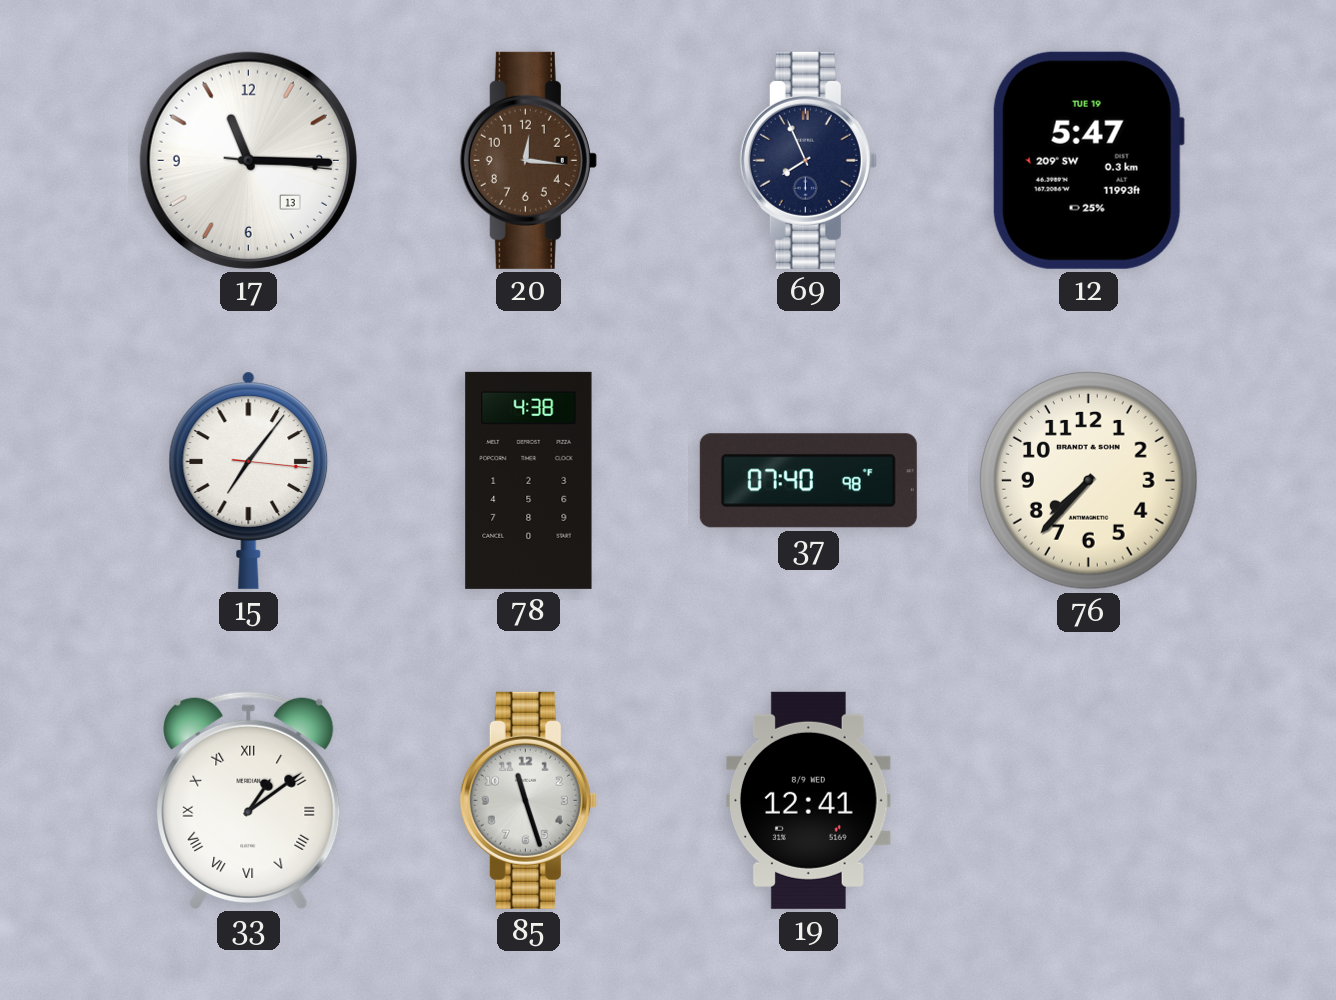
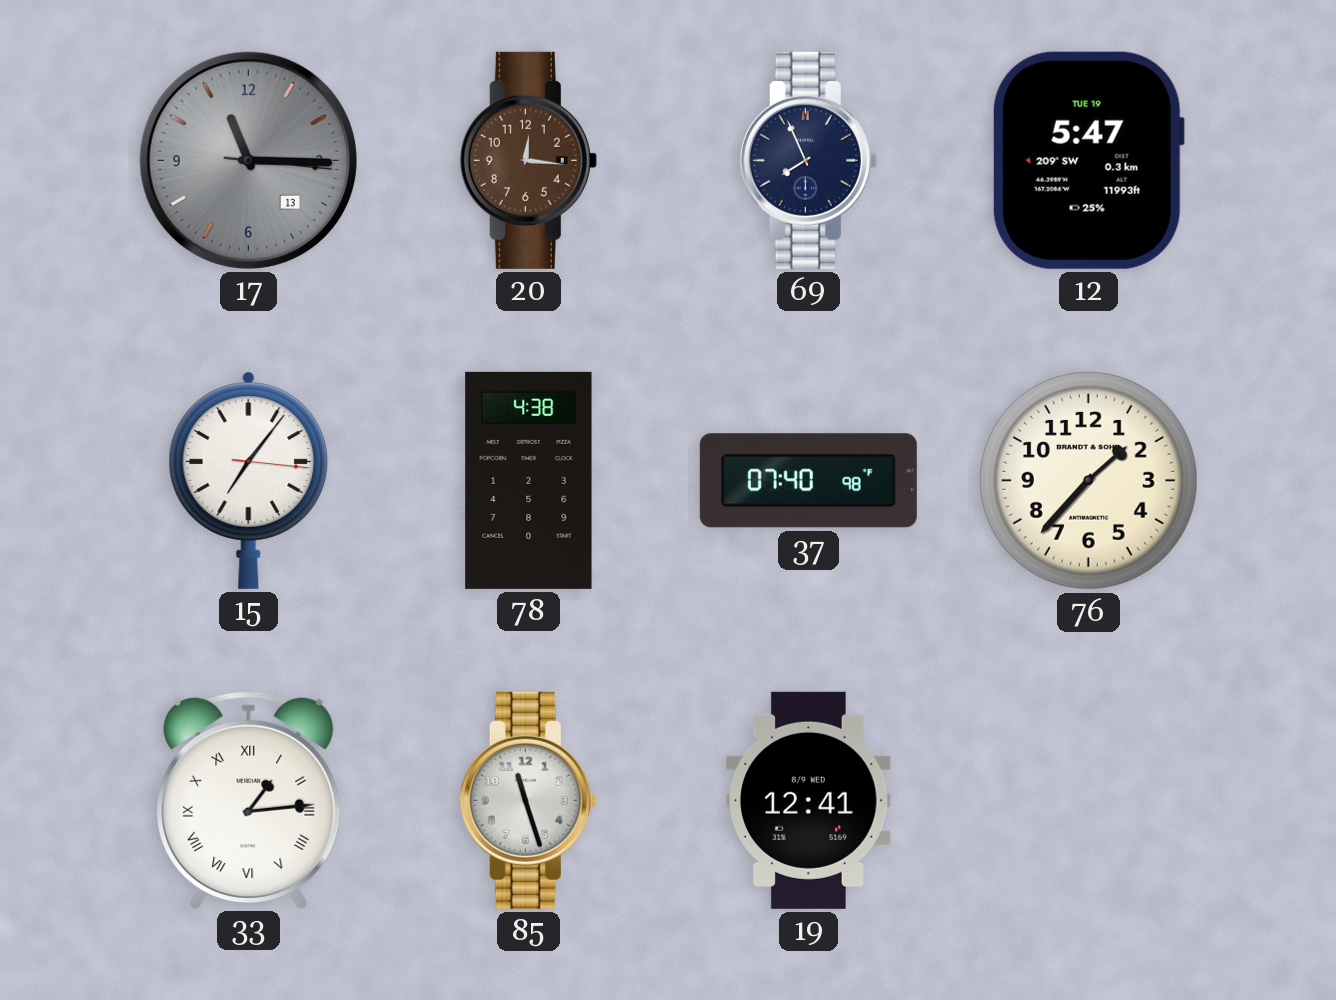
17 dial: white -> grey (248, 160)
76: 7:37 -> 1:37 (1089, 481)
33: 1:09 -> 1:14 (249, 800)
